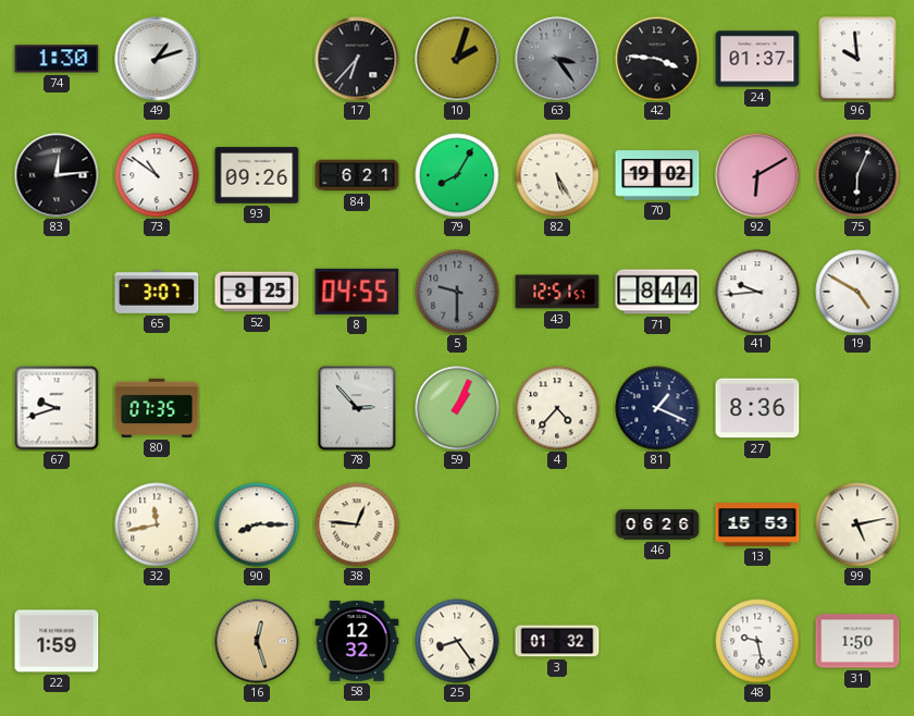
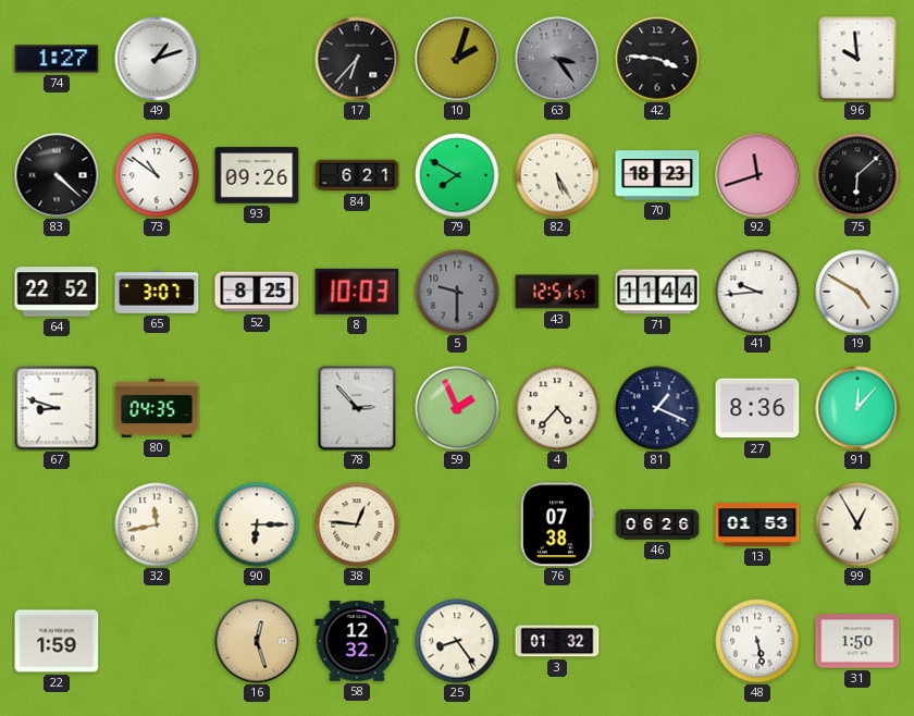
74: 1:30 -> 1:27 (57, 59)
24: 01:37 -> none (757, 59)
83: 12:14 -> 4:22 (57, 175)
79: 8:05 -> 7:50 (457, 175)
70: 19:02 -> 18:23 (657, 175)
92: 6:10 -> 11:42 (757, 175)
75: 6:04 -> 6:08 (857, 175)
64: none -> 22:52 (57, 292)
8: 04:55 -> 10:03 (357, 292)
71: 8:44 -> 11:44 (657, 292)
67: 9:42 -> 8:48 (57, 408)
80: 07:35 -> 04:35 (157, 408)
59: 1:04 -> 1:56 (457, 408)
91: none -> 12:07 (857, 408)
90: 8:15 -> 6:15 (257, 524)
76: none -> 07:38 (557, 524)
13: 15:53 -> 01:53 (757, 524)
99: 5:13 -> 12:55 (857, 524)
48: 9:28 -> 5:28 (757, 641)
